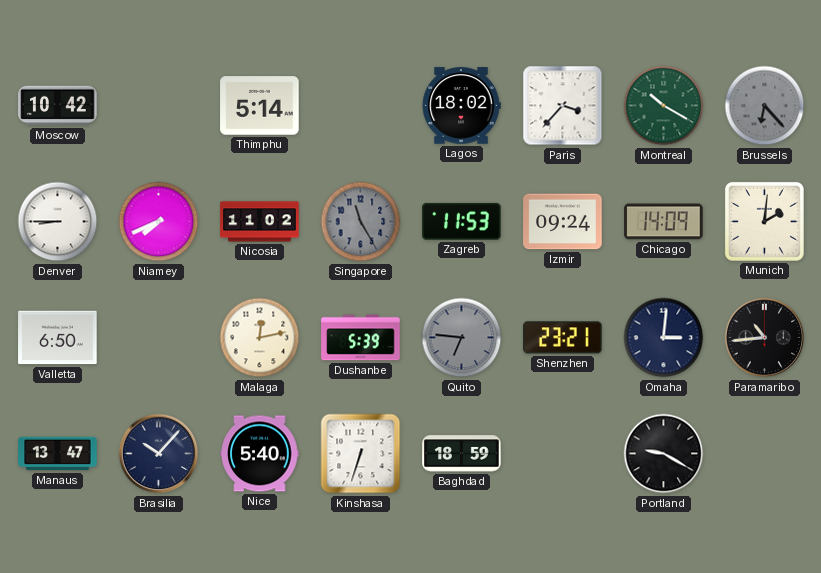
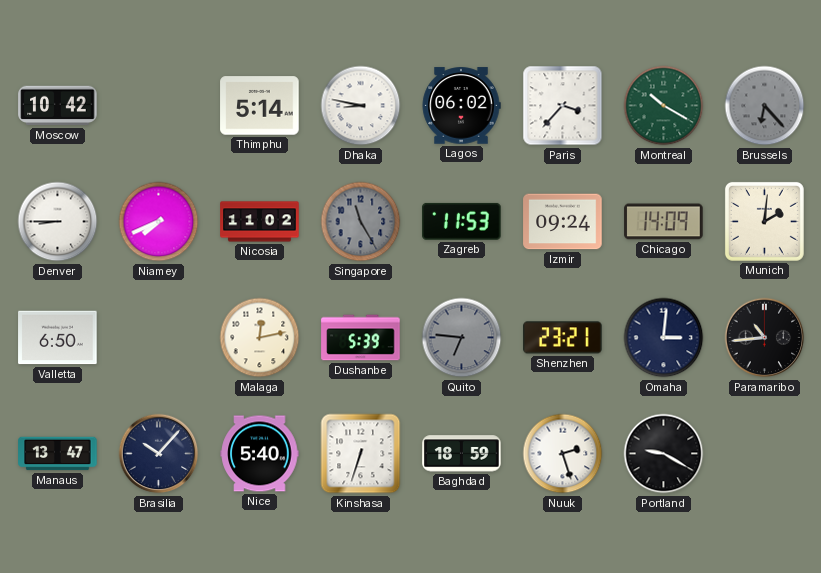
Dhaka: none -> 8:47 (361, 106)
Lagos: 18:02 -> 06:02 (461, 106)
Nuuk: none -> 2:27 (563, 454)
